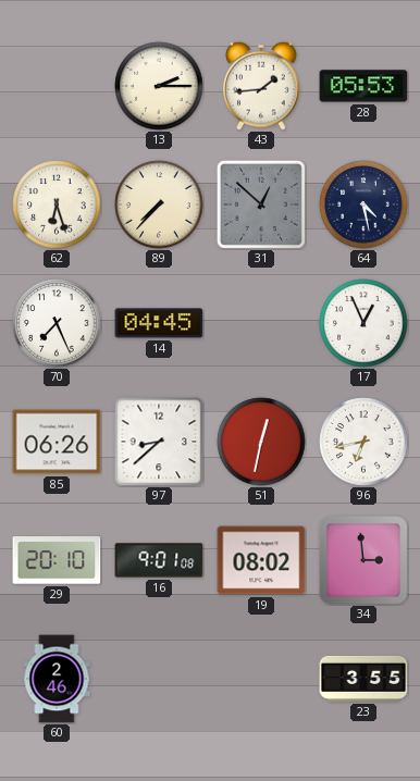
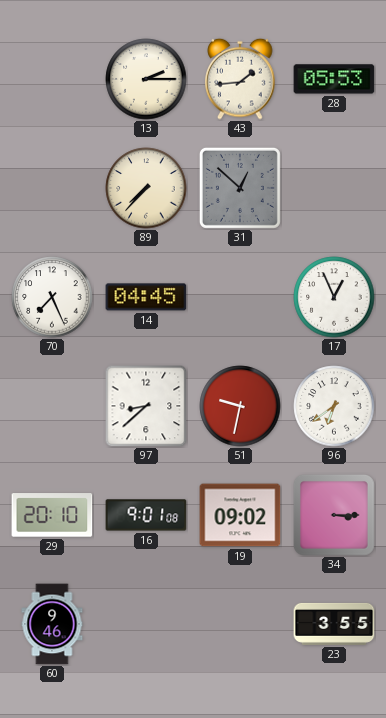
62: 6:27 -> none (57, 204)
64: 4:28 -> none (363, 204)
85: 06:26 -> none (57, 442)
51: 12:32 -> 9:32 (240, 406)
96: 6:43 -> 6:39 (334, 406)
19: 08:02 -> 09:02 (240, 515)
34: 2:59 -> 3:15 (335, 516)
60: 2:46 -> 9:46 (52, 624)
